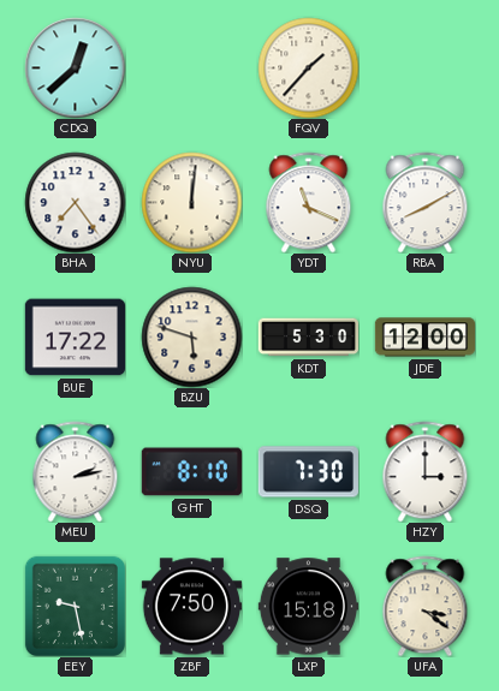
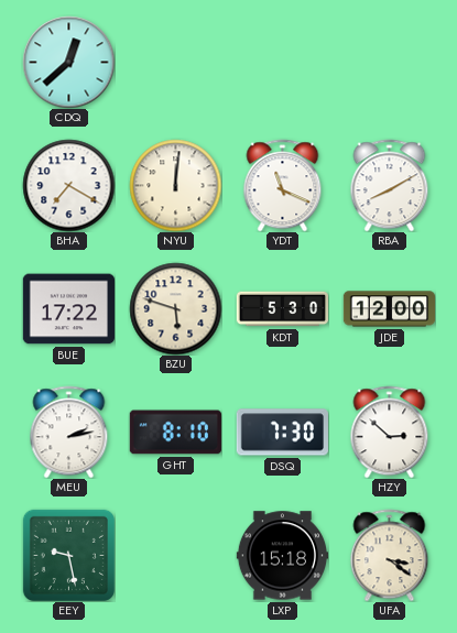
FQV: 1:37 -> none (308, 67)
BHA: 7:24 -> 7:20 (68, 185)
HZY: 3:00 -> 2:52 (390, 432)
ZBF: 7:50 -> none (191, 607)
